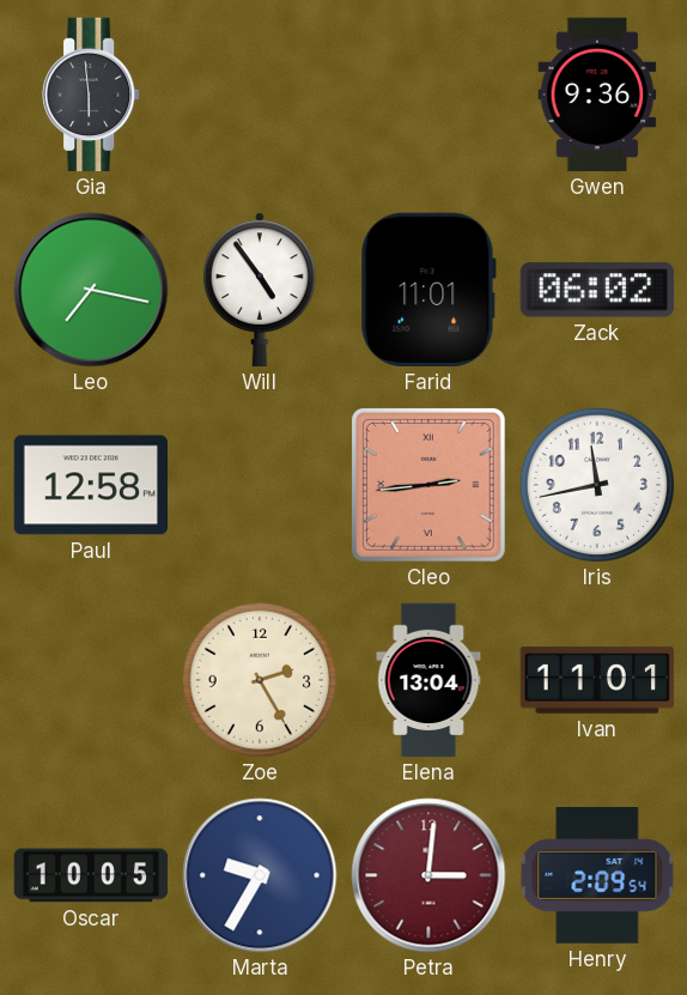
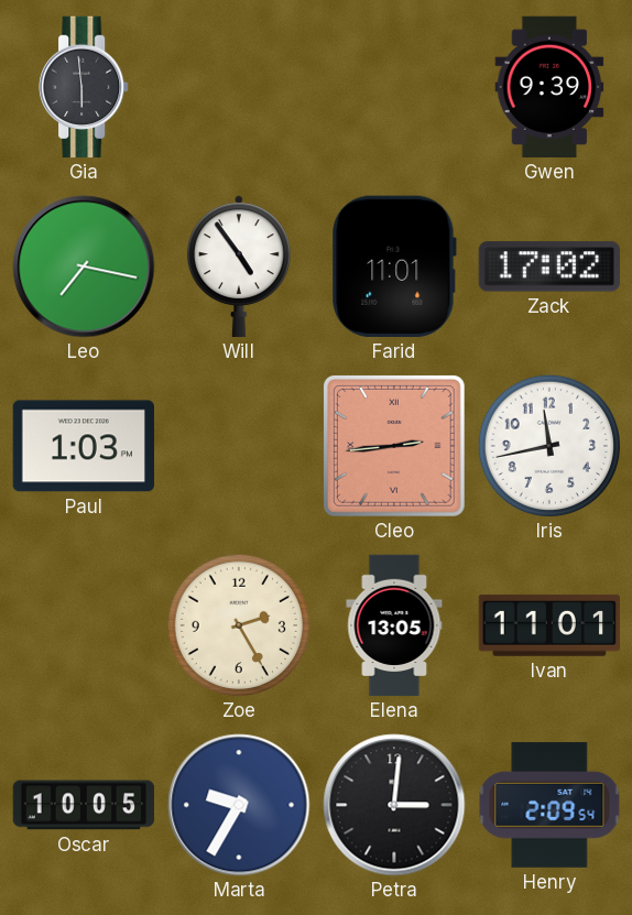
Gwen: 9:36 -> 9:39 (549, 87)
Zack: 06:02 -> 17:02 (548, 266)
Paul: 12:58 -> 1:03 (83, 446)
Elena: 13:04 -> 13:05 (394, 625)
Petra dial: burgundy -> black (394, 805)
